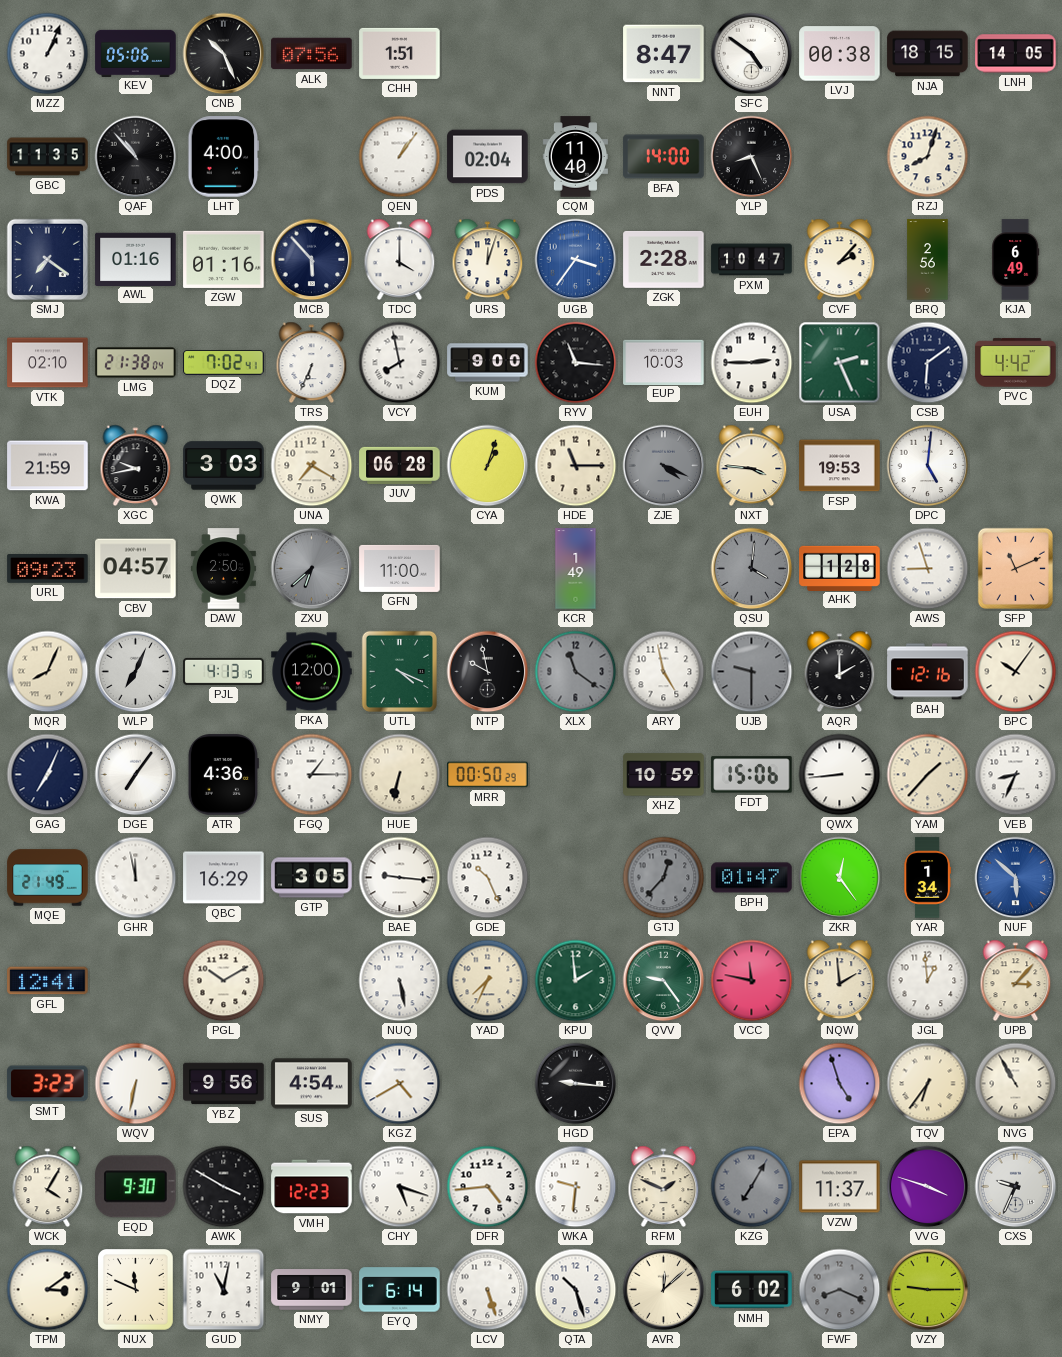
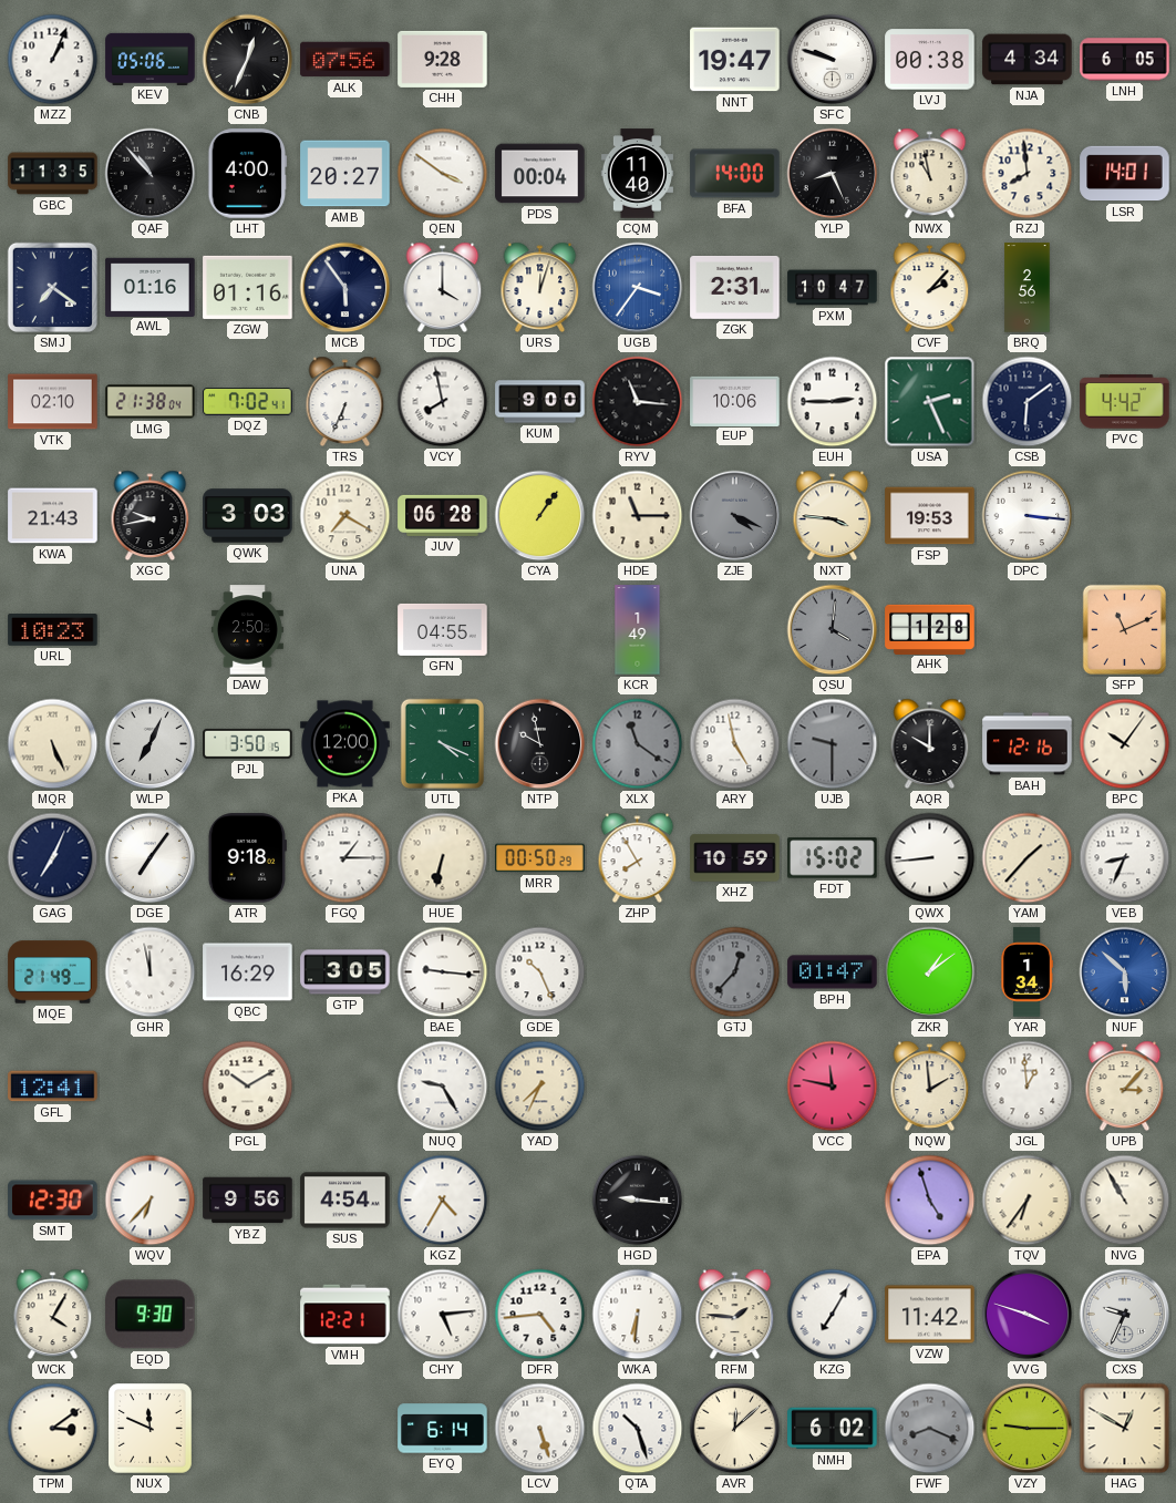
CNB: 10:26 -> 12:34 (248, 60)
CHH: 1:51 -> 9:28 (443, 59)
NNT: 8:47 -> 19:47 (735, 60)
SFC: 4:51 -> 9:48 (833, 60)
NJA: 18:15 -> 4:34 (1028, 60)
LNH: 14:05 -> 6:05 (1125, 60)
AMB: none -> 20:27 (345, 174)
QEN: 1:06 -> 3:51 (443, 174)
PDS: 02:04 -> 00:04 (540, 174)
NWX: none -> 10:58 (930, 174)
RZJ: 8:03 -> 7:59 (1028, 174)
LSR: none -> 14:01 (1125, 174)
MCB: 5:53 -> 5:54 (345, 288)
ZGK: 2:28 -> 2:31 (735, 287)
KJA: 6:49 -> none (1016, 260)
EUP: 10:03 -> 10:06 (735, 401)
KWA: 21:59 -> 21:43 (53, 516)
CYA: 1:03 -> 1:06 (540, 516)
DPC: 5:01 -> 3:16 (1028, 516)
URL: 09:23 -> 10:23 (53, 630)
CBV: 04:57 -> none (136, 569)
ZXU: 6:38 -> none (312, 569)
GFN: 11:00 -> 04:55 (443, 629)
AWS: 8:57 -> none (928, 569)
MQR: 8:04 -> 5:26 (53, 744)
PJL: 4:13 -> 3:50 (248, 743)
AQR: 2:00 -> 10:00 (930, 744)
ATR: 4:36 -> 9:18 (247, 858)
ZHP: none -> 7:55 (638, 858)
FDT: 15:06 -> 15:02 (833, 858)
ZKR: 12:24 -> 1:09 (930, 972)
NUQ: 5:28 -> 9:25 (443, 1087)
KPU: 1:59 -> none (576, 981)
QVV: 9:24 -> none (664, 981)
SMT: 3:23 -> 12:30 (53, 1201)
WQV: 6:32 -> 6:37 (151, 1201)
KGZ: 4:40 -> 4:35 (443, 1201)
AWK: 3:50 -> none (224, 1187)
VMH: 12:23 -> 12:21 (345, 1315)
CHY: 5:18 -> 5:14 (443, 1315)
WKA: 9:31 -> 6:31 (638, 1315)
RFM: 1:49 -> 1:46 (735, 1315)
KZG dial: grey -> white (833, 1315)
VZW: 11:37 -> 11:42 (930, 1315)
GUD: 11:02 -> none (224, 1290)
NMY: 9:01 -> none (312, 1290)
HAG: none -> 12:50 (1125, 1429)
